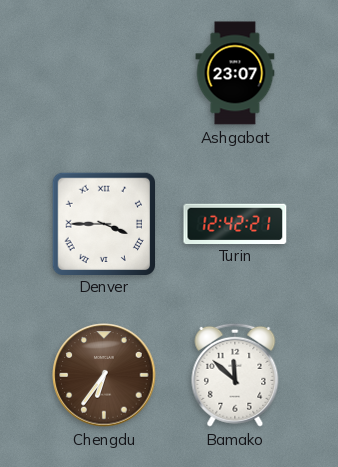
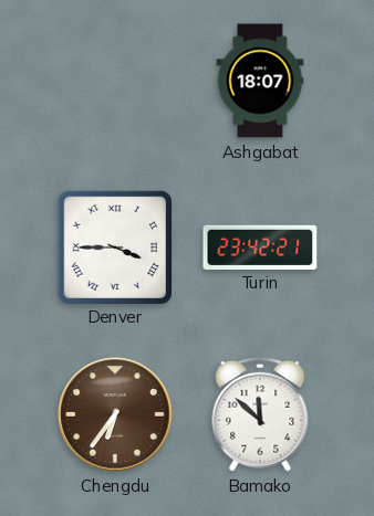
Ashgabat: 23:07 -> 18:07 (260, 81)
Turin: 12:42 -> 23:42 (260, 246)
